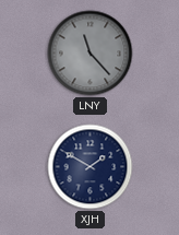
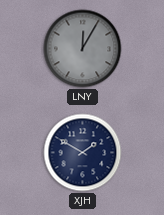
LNY: 11:23 -> 12:05 (83, 49)
